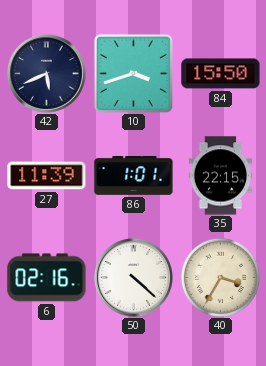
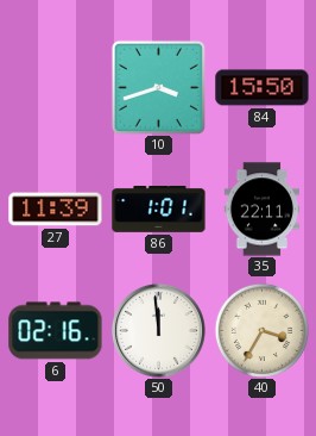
42: 5:41 -> none (46, 73)
35: 22:15 -> 22:11 (263, 210)
50: 4:22 -> 11:59 (158, 330)
